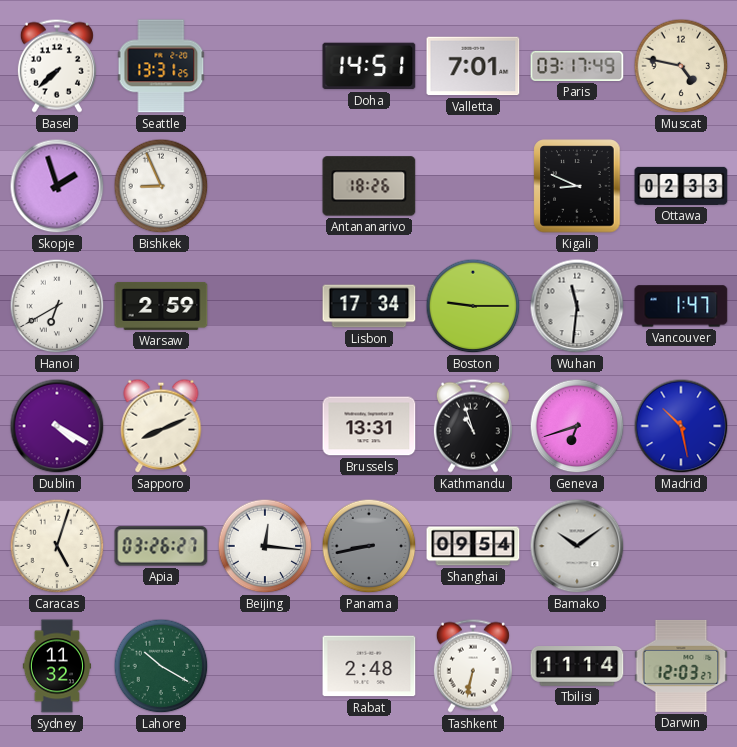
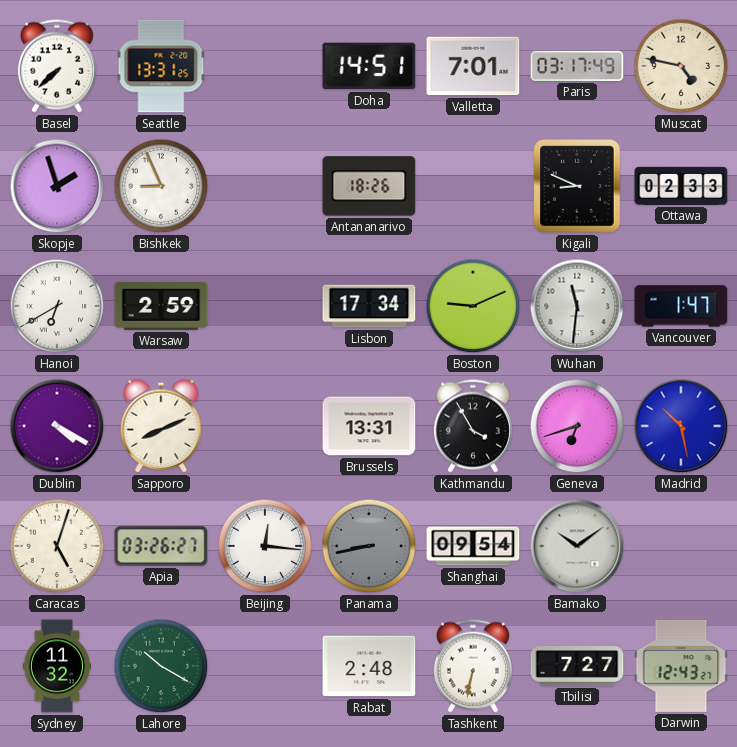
Boston: 9:15 -> 9:11 (473, 306)
Kathmandu: 10:57 -> 3:55 (473, 426)
Tbilisi: 11:14 -> 7:27 (577, 666)
Darwin: 12:03 -> 12:43 (681, 666)
